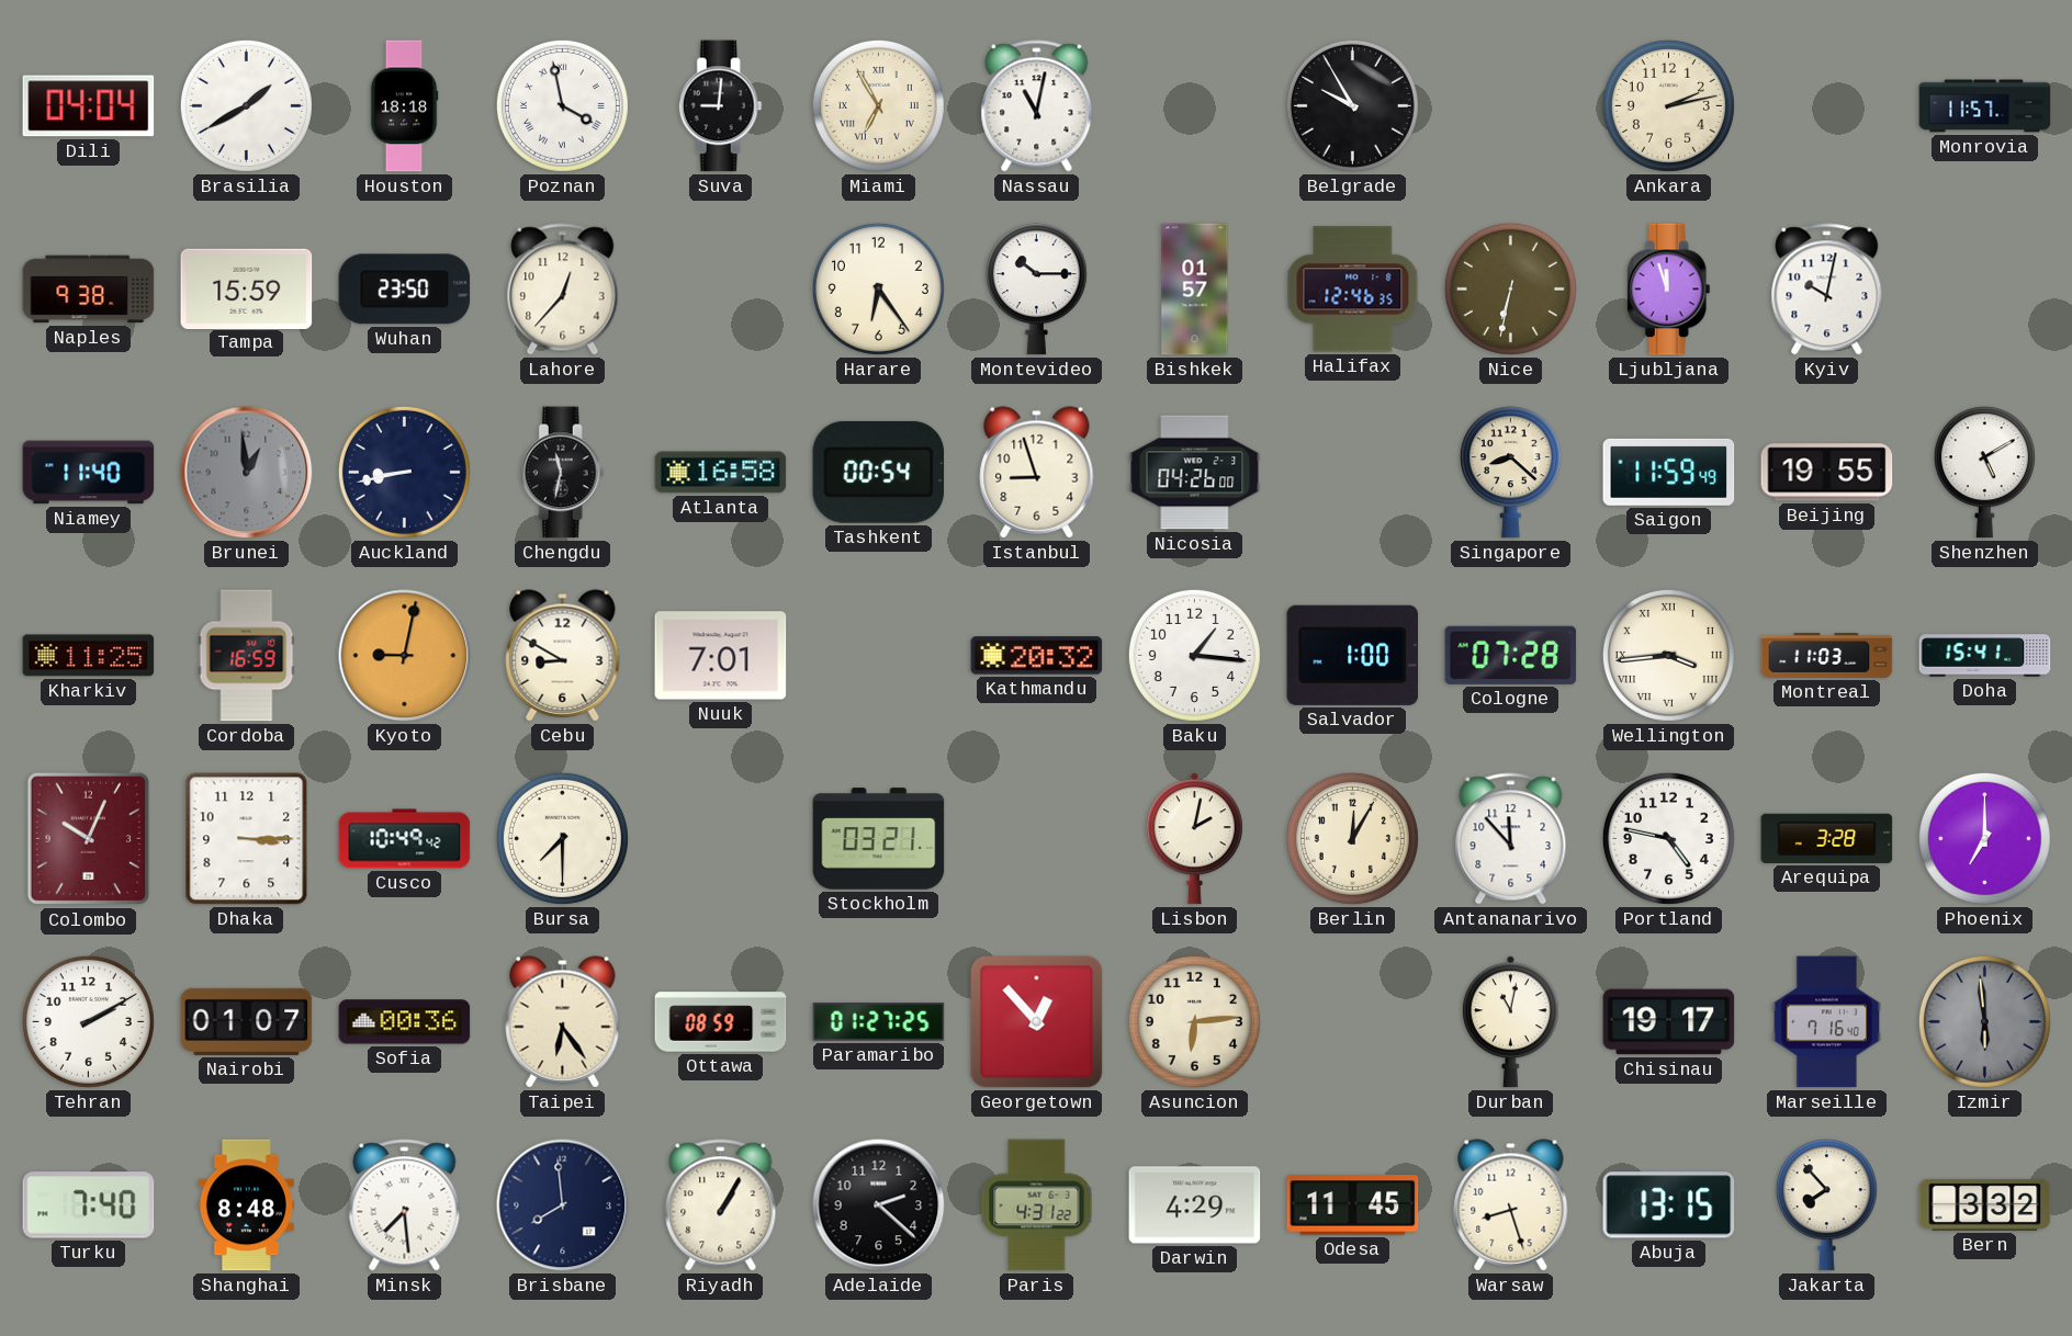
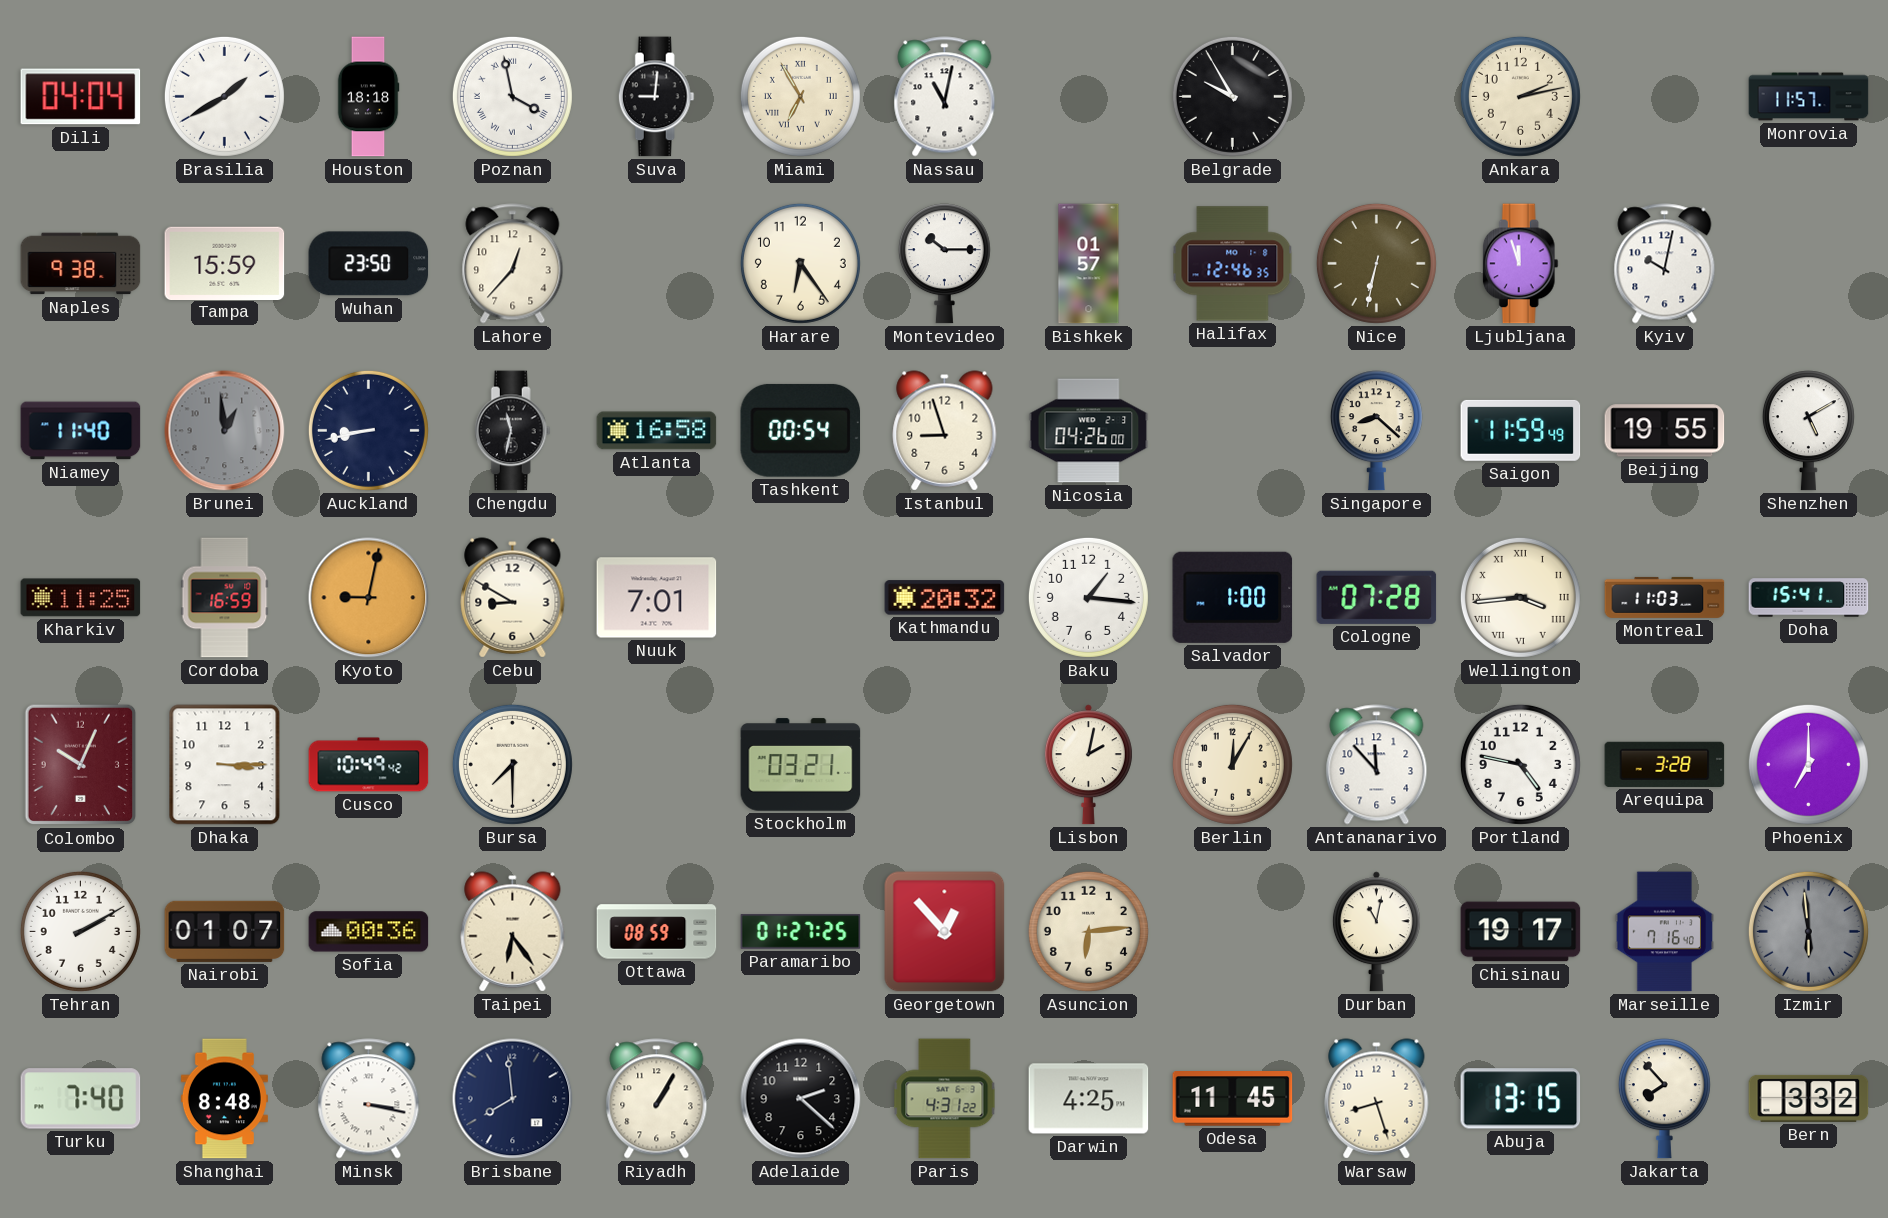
Minsk: 7:29 -> 3:17 (369, 1099)
Darwin: 4:29 -> 4:25 (1089, 1099)
